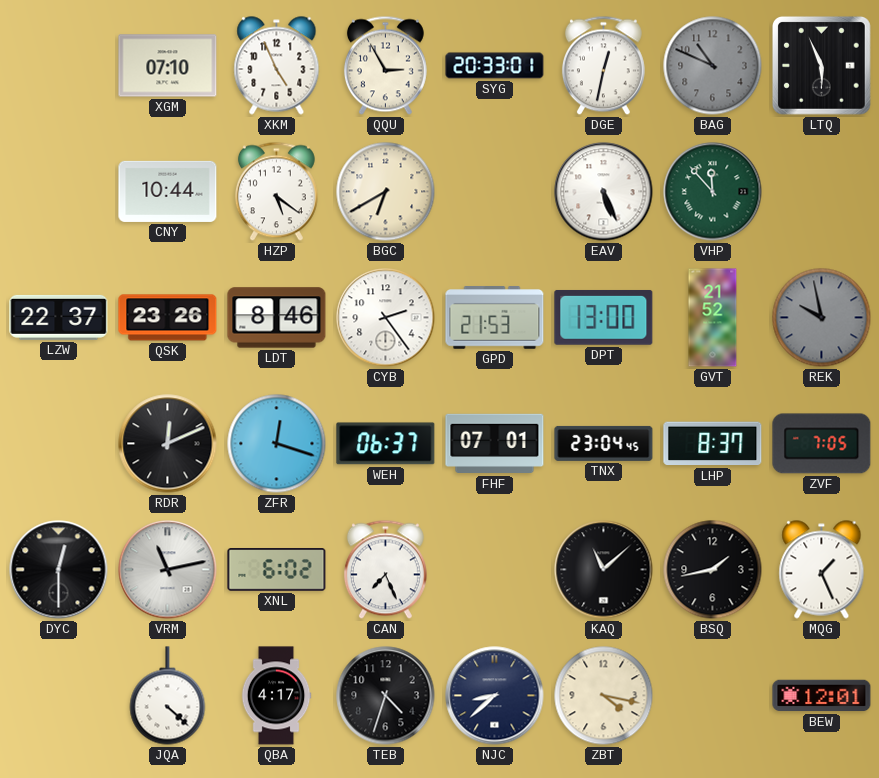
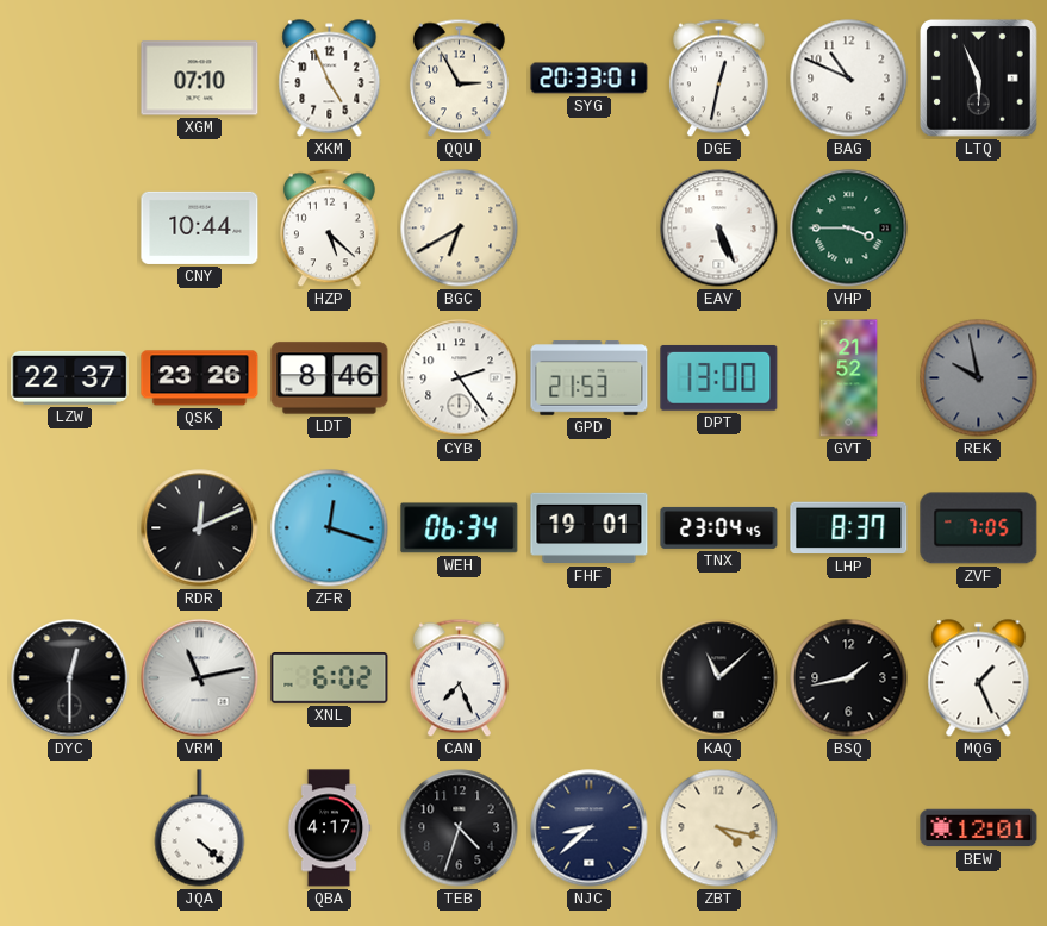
BAG dial: grey -> white (849, 79)
HZP: 5:21 -> 5:22 (329, 229)
VHP: 11:53 -> 3:45 (849, 229)
WEH: 06:37 -> 06:34 (460, 528)
FHF: 07:01 -> 19:01 (590, 528)
